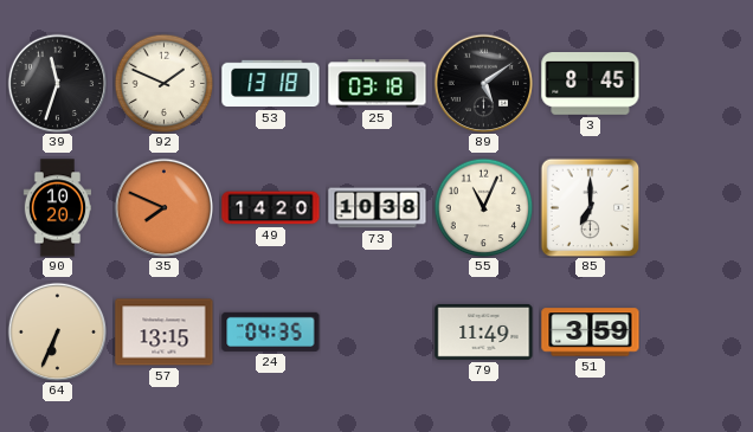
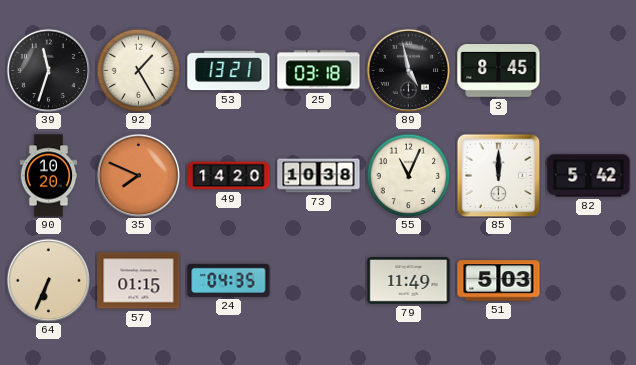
92: 1:49 -> 1:25 (138, 70)
53: 13:18 -> 13:21 (229, 71)
89: 5:09 -> 4:58 (408, 70)
85: 7:00 -> 12:00 (498, 175)
82: none -> 5:42 (589, 176)
57: 13:15 -> 01:15 (139, 281)
51: 3:59 -> 5:03 (499, 281)
